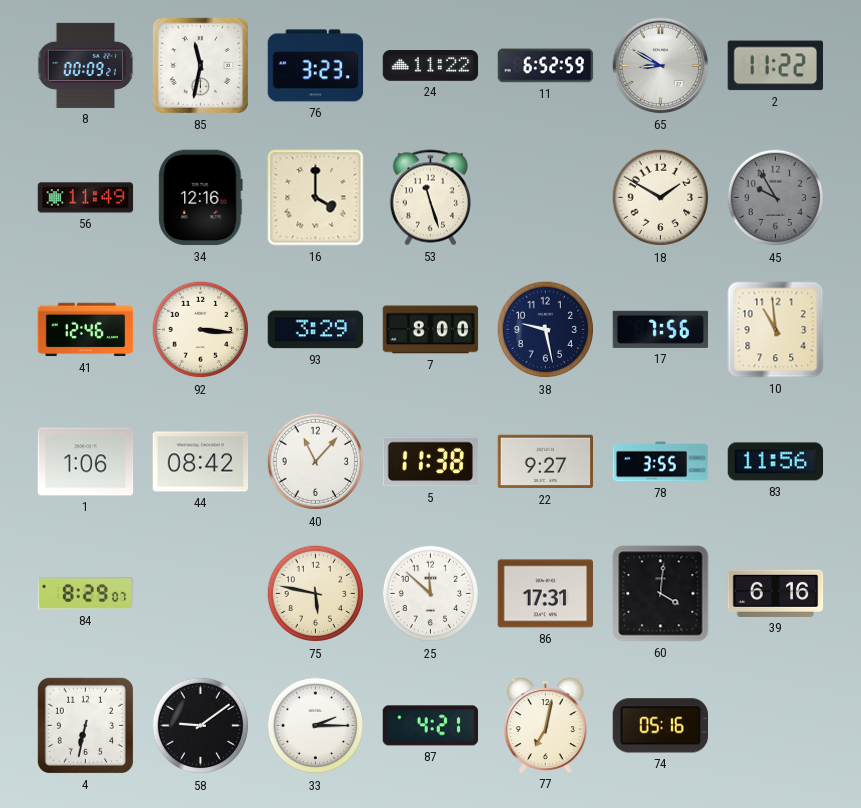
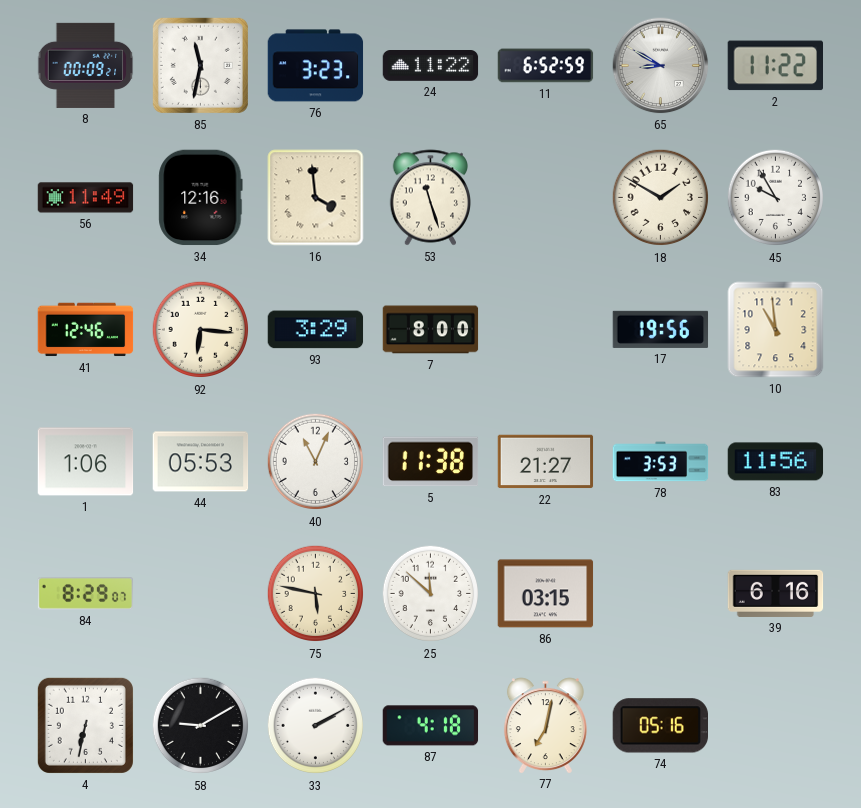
16: 4:00 -> 3:59 (316, 198)
45 dial: grey -> white (776, 198)
92: 3:16 -> 6:16 (201, 330)
38: 9:28 -> none (546, 330)
17: 7:56 -> 19:56 (661, 329)
44: 08:42 -> 05:53 (201, 462)
40: 11:07 -> 11:04 (316, 462)
22: 9:27 -> 21:27 (546, 462)
78: 3:55 -> 3:53 (661, 462)
86: 17:31 -> 03:15 (546, 594)
60: 4:01 -> none (661, 594)
58: 9:09 -> 9:10 (201, 726)
33: 2:15 -> 2:10 (316, 726)
87: 4:21 -> 4:18 (431, 726)
